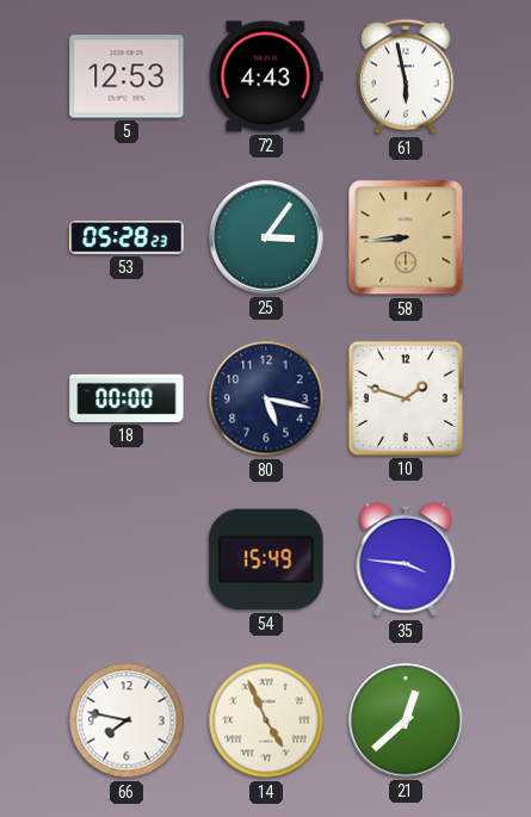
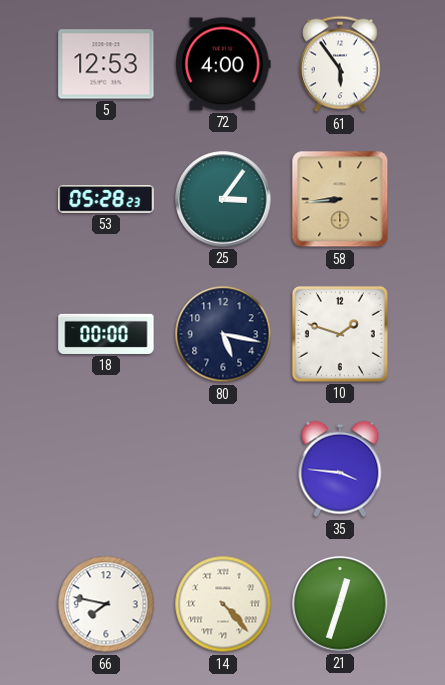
72: 4:43 -> 4:00 (223, 64)
61: 5:58 -> 5:54 (340, 64)
54: 15:49 -> none (266, 559)
14: 4:56 -> 4:23 (223, 604)
21: 12:38 -> 12:33 (340, 604)
